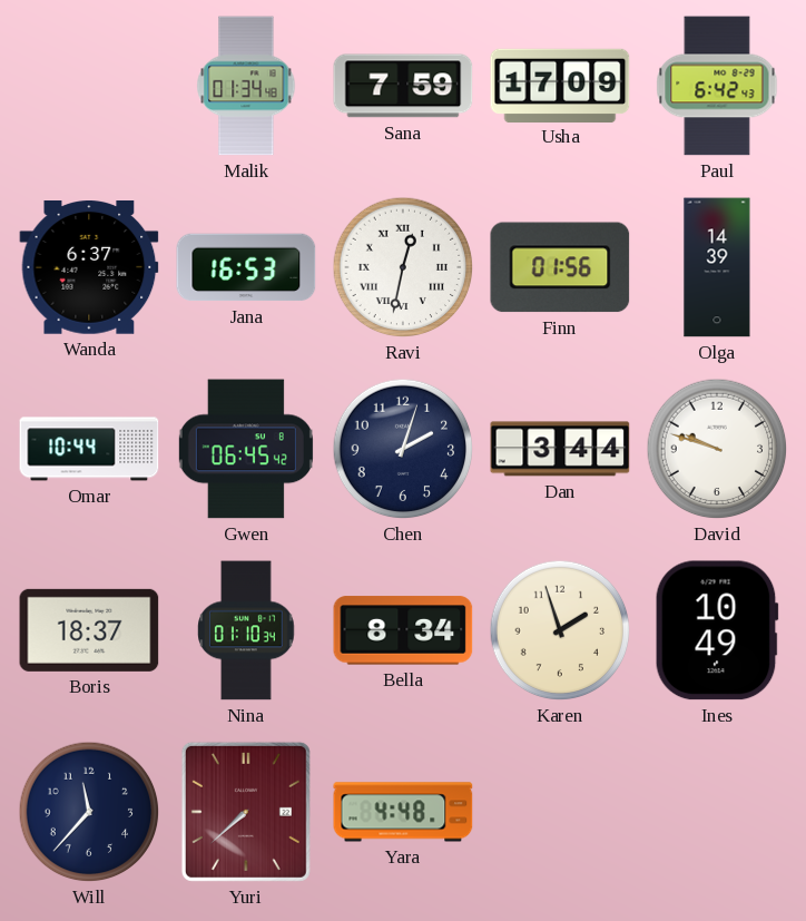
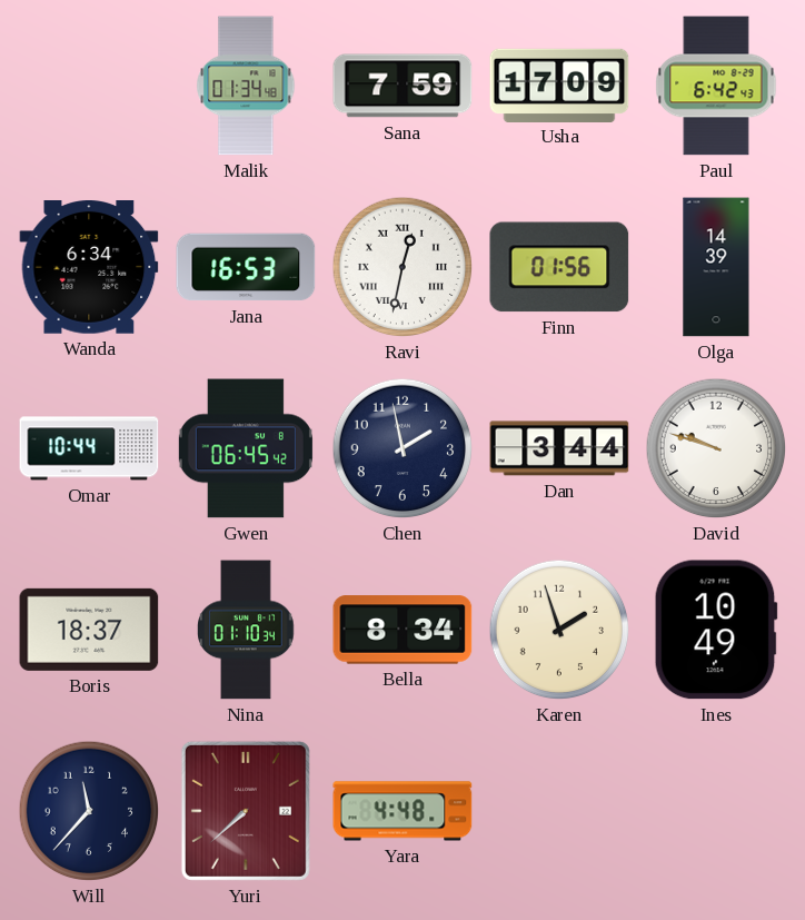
Wanda: 6:37 -> 6:34 (89, 268)
Chen: 2:03 -> 1:58 (402, 448)
